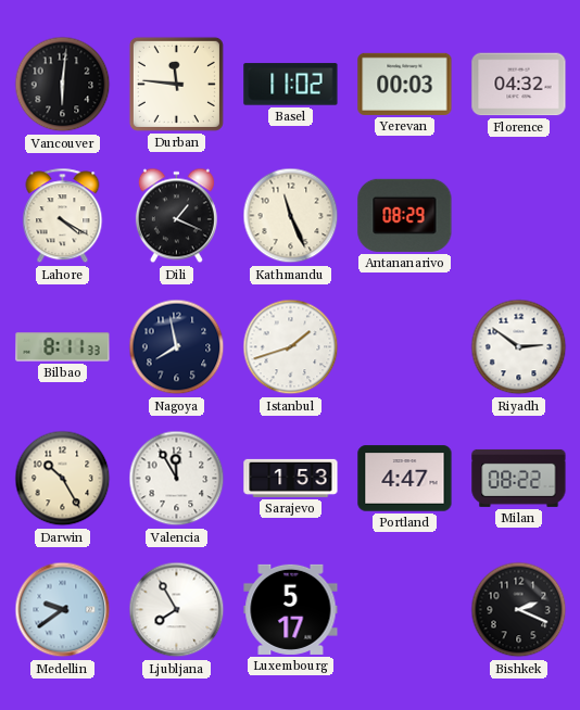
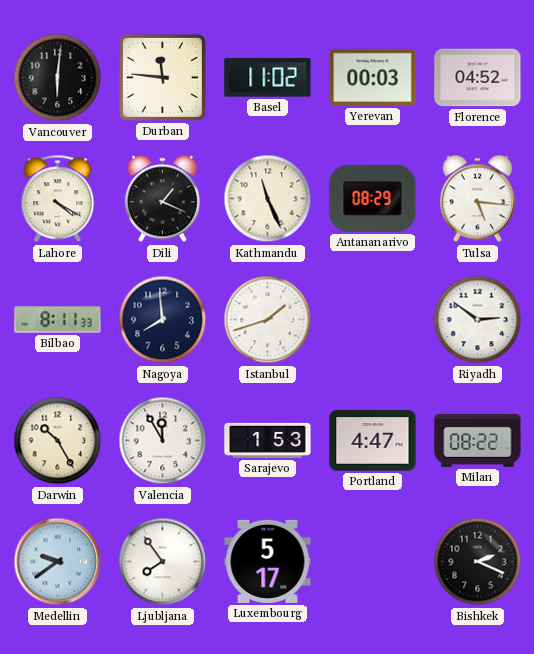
Florence: 04:32 -> 04:52 (478, 78)
Tulsa: none -> 5:16 (477, 199)
Nagoya: 7:58 -> 7:59 (163, 320)
Ljubljana: 7:55 -> 7:54 (163, 562)
